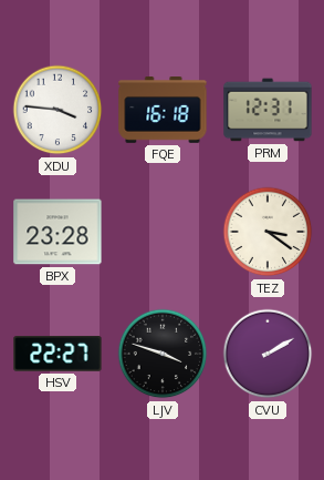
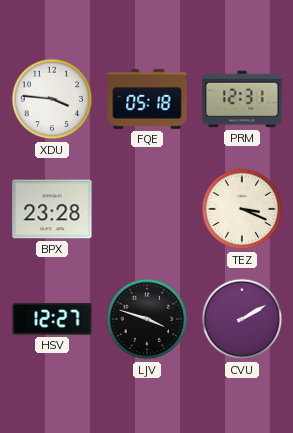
FQE: 16:18 -> 05:18 (147, 100)
TEZ: 3:21 -> 3:19 (242, 209)
HSV: 22:27 -> 12:27 (52, 319)
